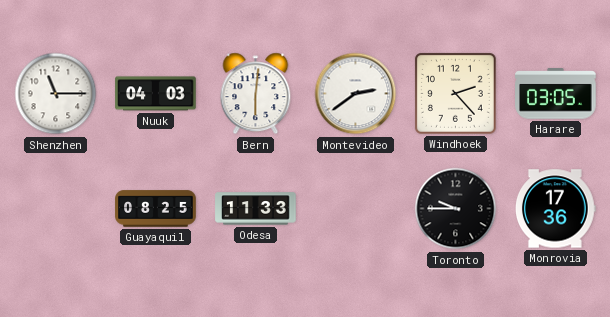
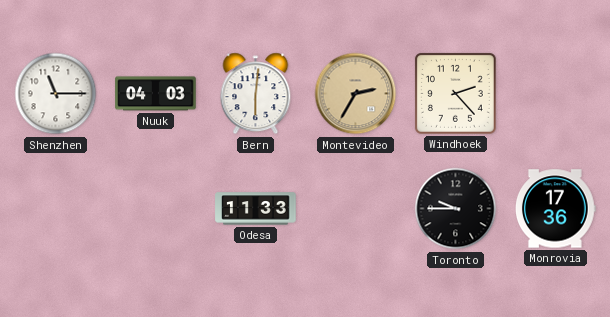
Montevideo: 2:39 -> 2:35 (356, 94)
Montevideo dial: white -> champagne (356, 94)
Harare: 03:05 -> none (556, 94)
Guayaquil: 08:25 -> none (156, 209)
